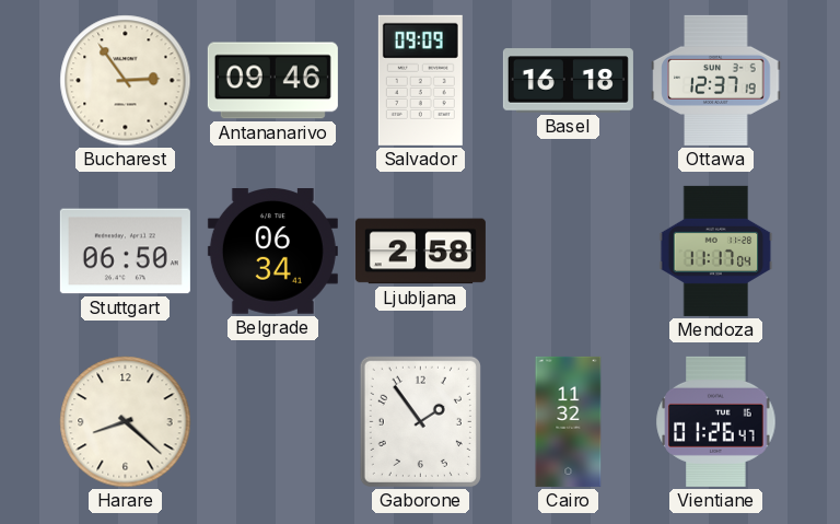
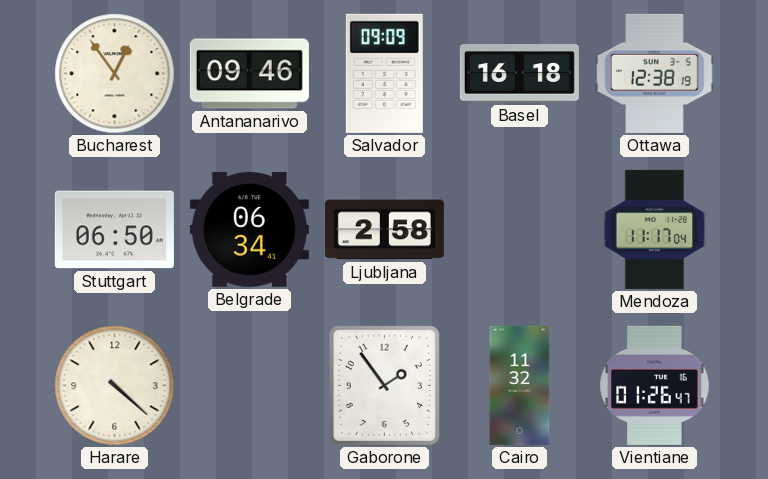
Bucharest: 2:54 -> 12:54 (115, 74)
Ottawa: 12:37 -> 12:38 (655, 73)
Harare: 8:22 -> 4:22 (115, 386)
